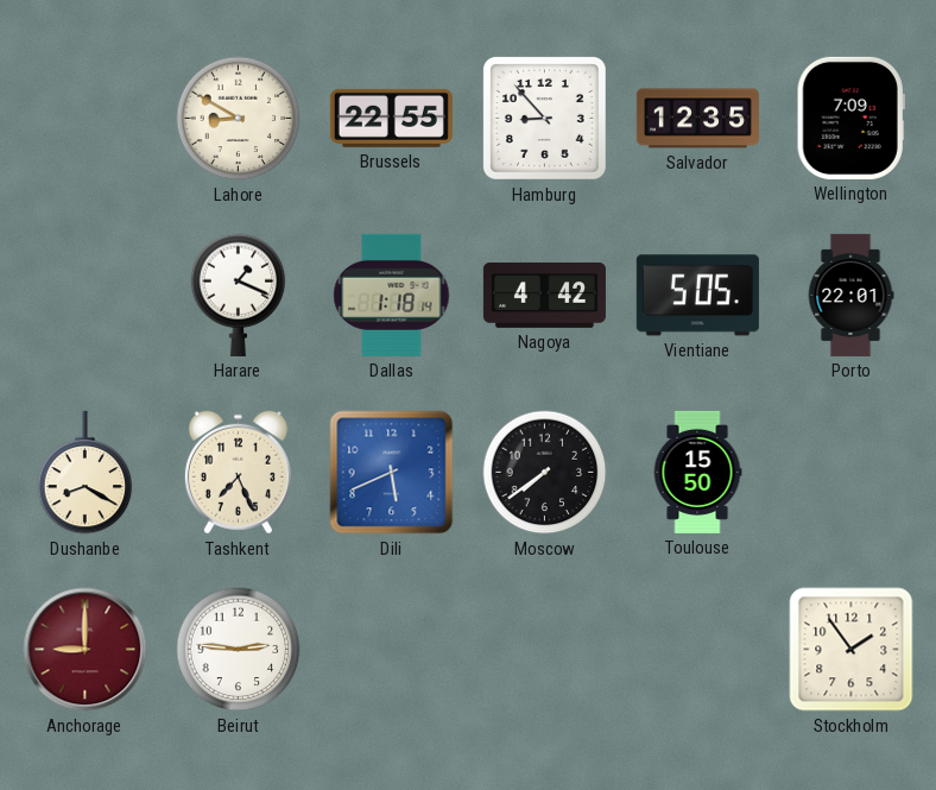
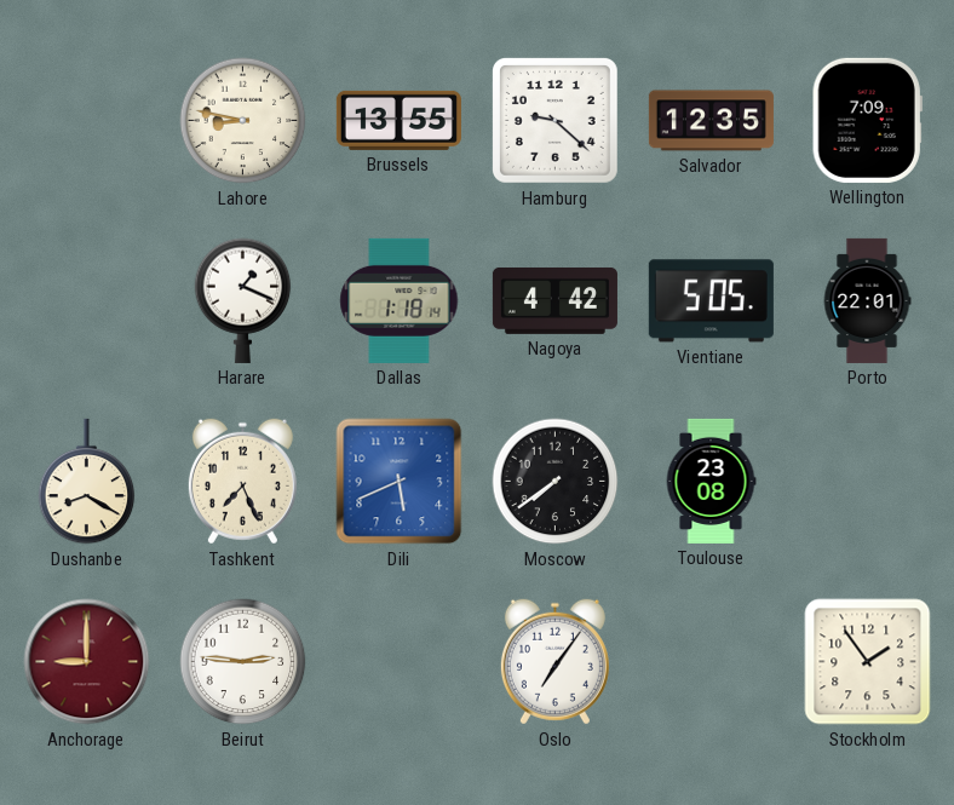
Lahore: 8:50 -> 8:47 (243, 121)
Brussels: 22:55 -> 13:55 (398, 120)
Hamburg: 8:53 -> 9:22 (554, 120)
Toulouse: 15:50 -> 23:08 (711, 481)
Oslo: none -> 7:06 (554, 662)
